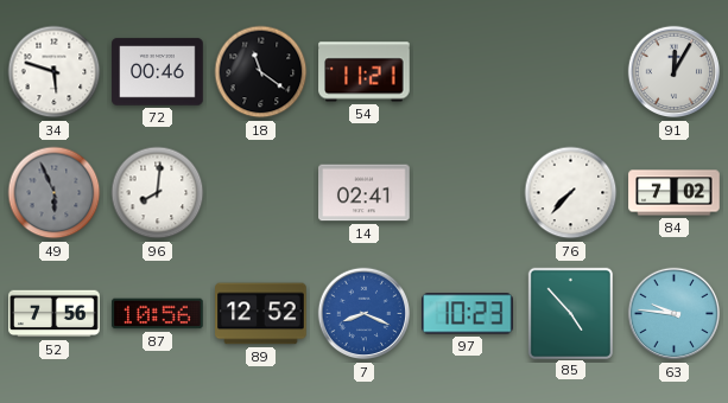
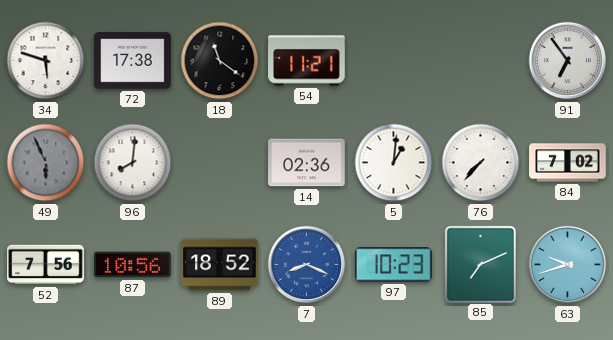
72: 00:46 -> 17:38 (133, 61)
91: 12:05 -> 6:54 (568, 61)
14: 02:41 -> 02:36 (307, 163)
5: none -> 1:01 (394, 163)
89: 12:52 -> 18:52 (220, 265)
85: 4:53 -> 7:11 (480, 264)
63: 9:46 -> 9:42 (568, 265)
